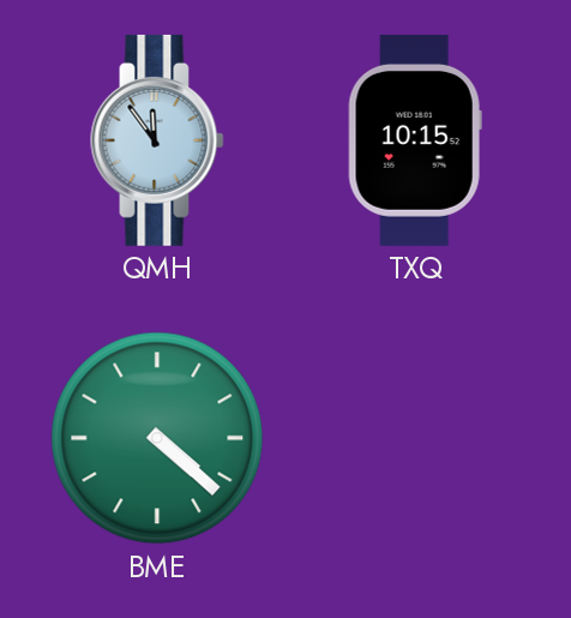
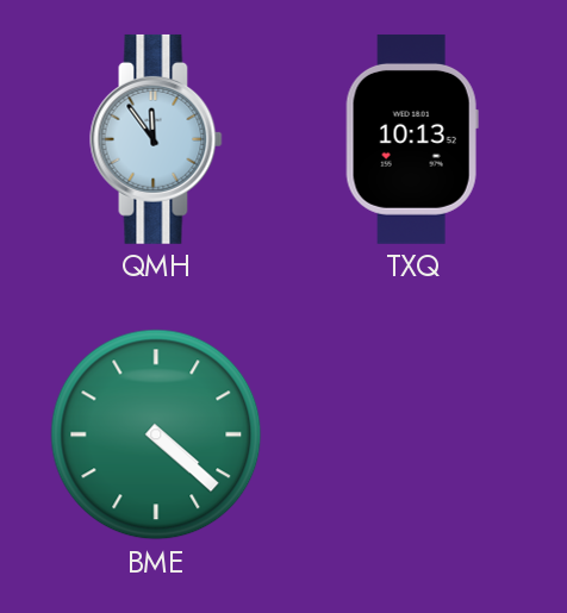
TXQ: 10:15 -> 10:13 (412, 139)
